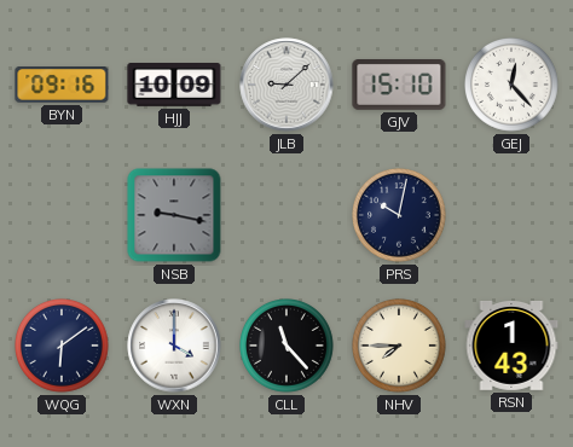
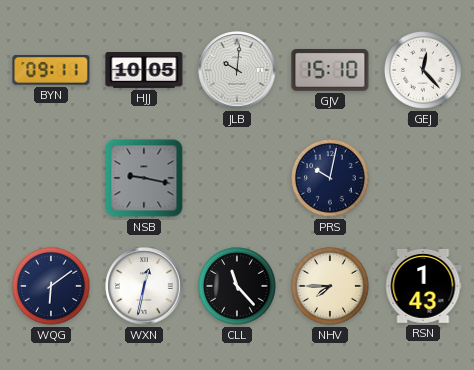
BYN: 09:16 -> 09:11 (51, 71)
HJJ: 10:09 -> 10:05 (144, 71)
JLB: 9:08 -> 10:01 (237, 70)
WXN: 4:00 -> 12:32 (144, 286)
